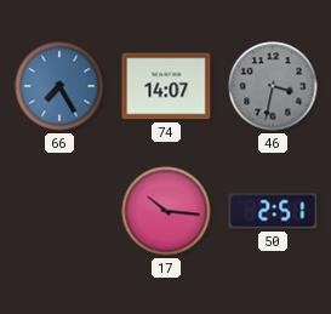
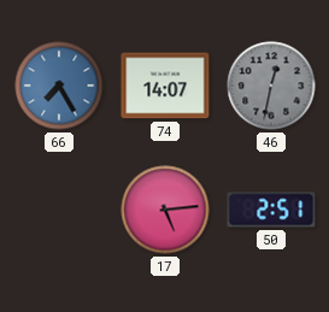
46: 3:32 -> 12:32 (271, 86)
17: 10:16 -> 5:14 (165, 210)
